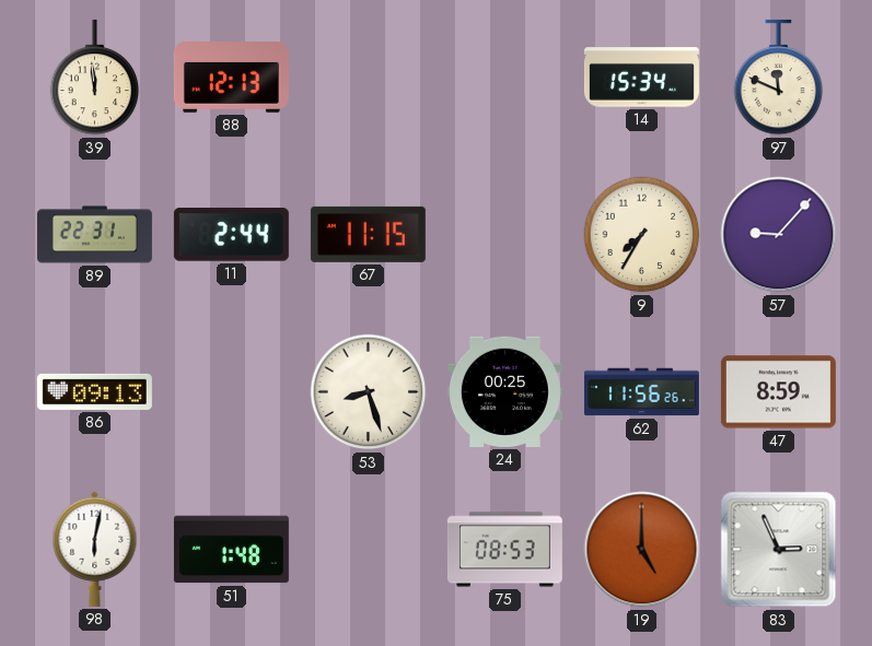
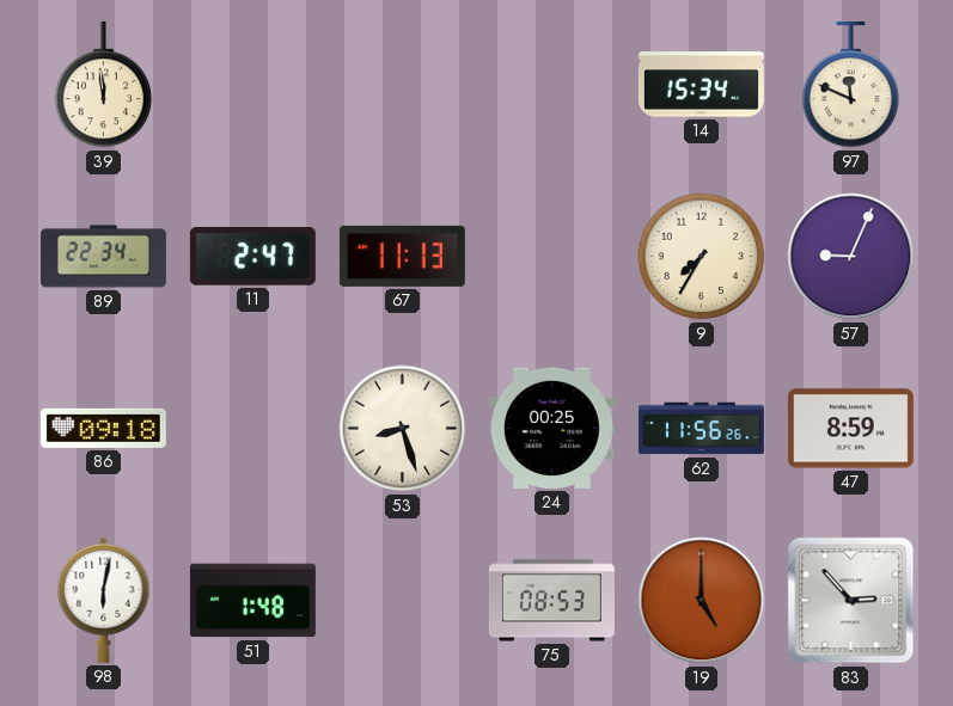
88: 12:13 -> none (231, 78)
89: 22:31 -> 22:34 (103, 257)
11: 2:44 -> 2:47 (252, 257)
67: 11:15 -> 11:13 (402, 256)
57: 9:07 -> 9:04 (851, 257)
86: 09:13 -> 09:18 (103, 428)
83: 2:56 -> 2:53 (851, 601)
